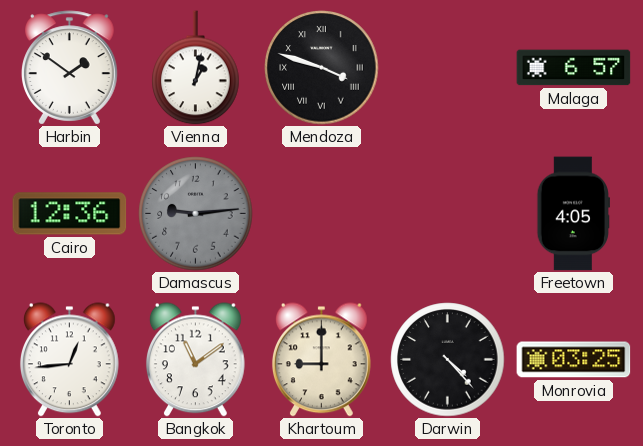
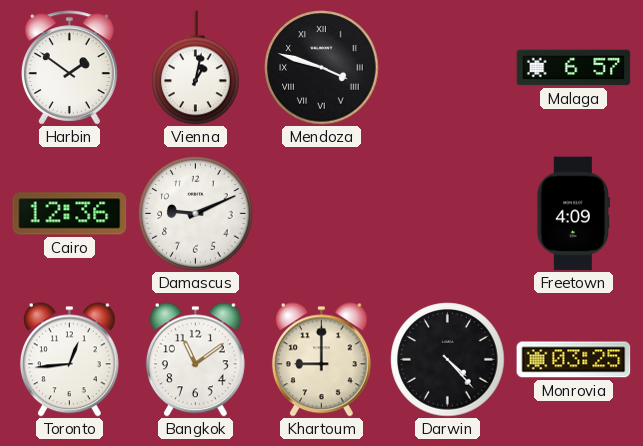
Damascus: 9:14 -> 9:11 (196, 214)
Damascus dial: grey -> white (196, 214)
Freetown: 4:05 -> 4:09 (573, 214)
